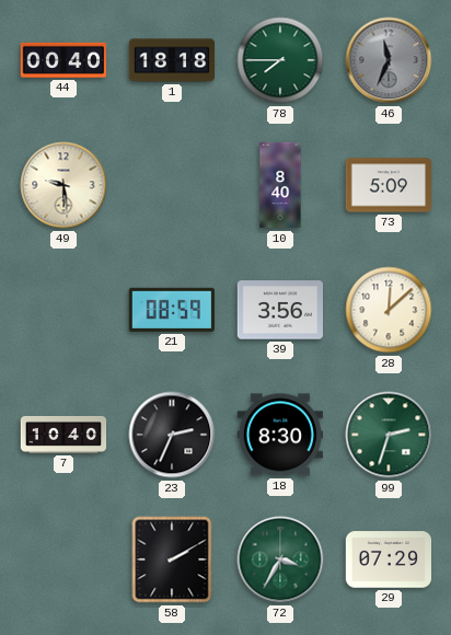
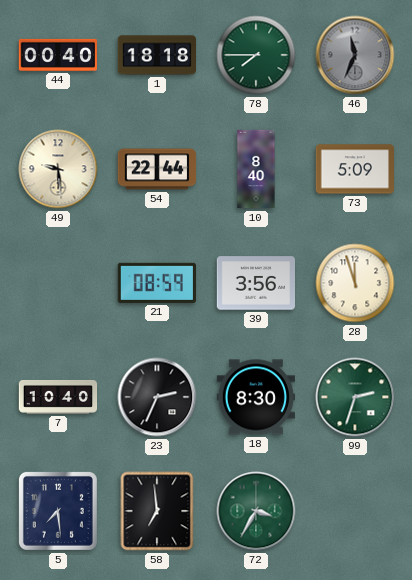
54: none -> 22:44 (157, 169)
28: 12:08 -> 11:57 (355, 283)
5: none -> 7:29 (58, 511)
58: 2:10 -> 6:59 (157, 511)
29: 07:29 -> none (388, 559)
